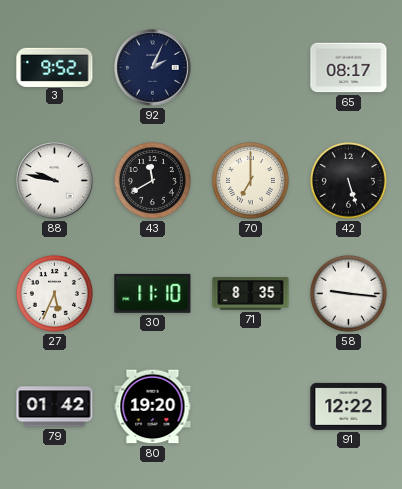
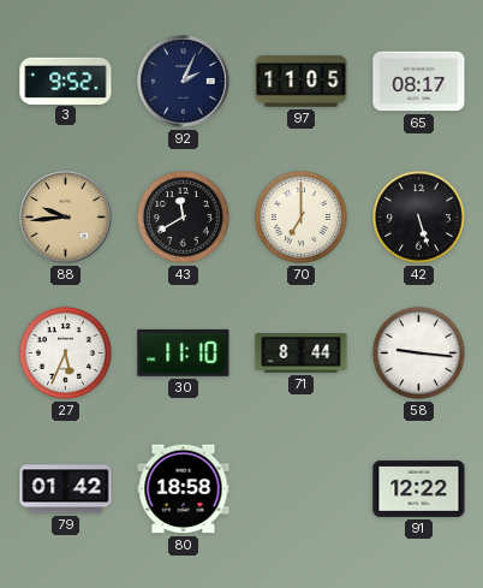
97: none -> 11:05 (302, 82)
88: 9:47 -> 9:44 (66, 218)
88 dial: white -> champagne (66, 218)
71: 8:35 -> 8:44 (302, 354)
80: 19:20 -> 18:58 (184, 489)
